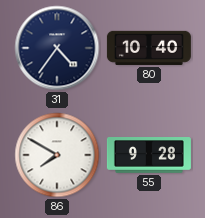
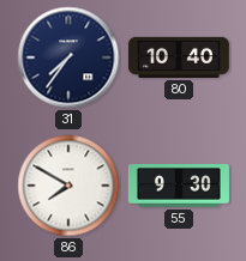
31: 4:36 -> 7:36 (68, 57)
55: 9:28 -> 9:30 (179, 186)
